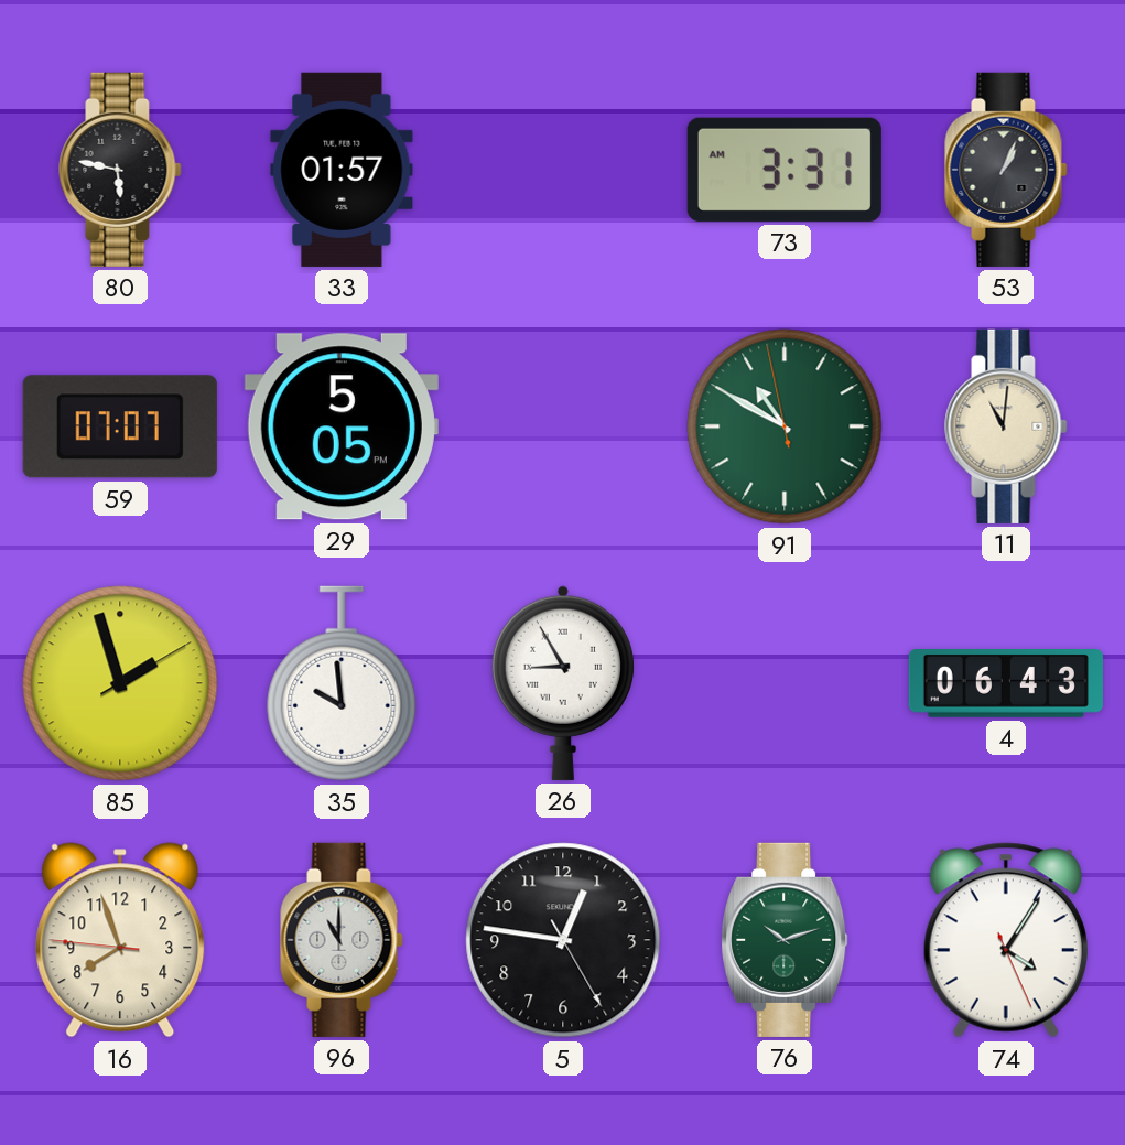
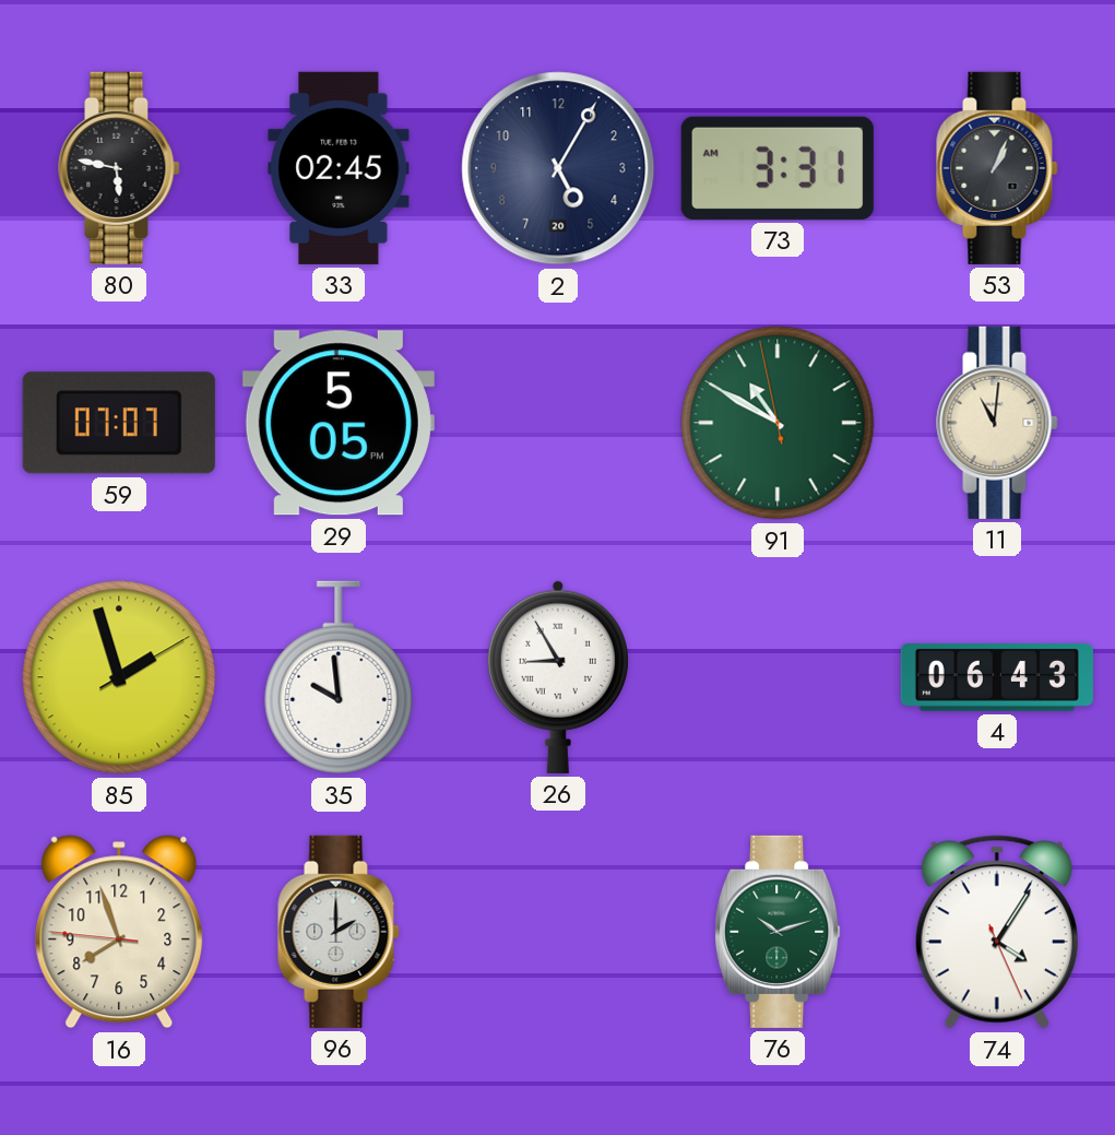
33: 01:57 -> 02:45 (339, 168)
2: none -> 5:05 (558, 168)
96: 11:00 -> 2:00 (339, 932)
5: 12:46 -> none (563, 940)
